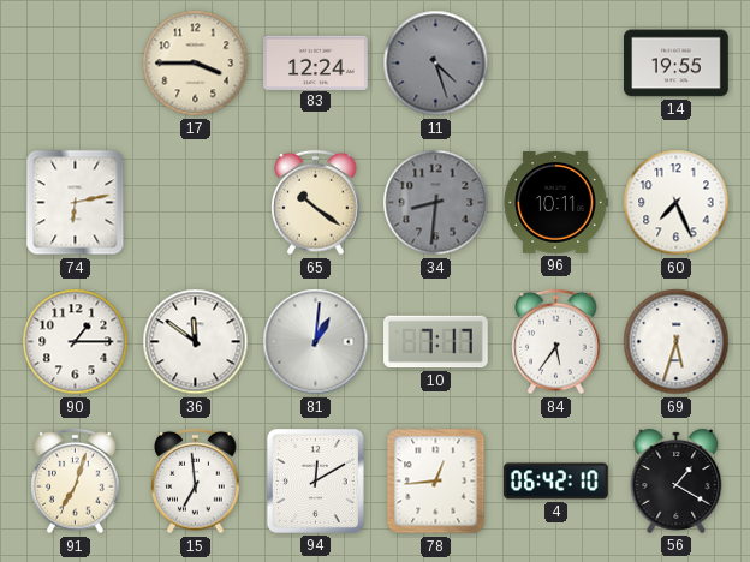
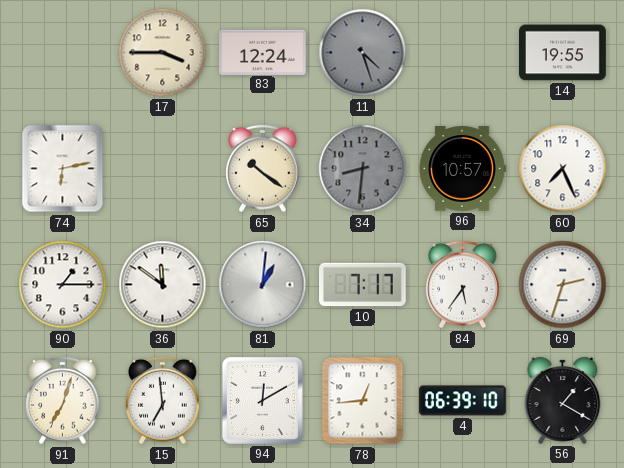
96: 10:11 -> 10:57 (462, 169)
69: 5:33 -> 2:33 (563, 285)
4: 06:42 -> 06:39 (463, 401)
